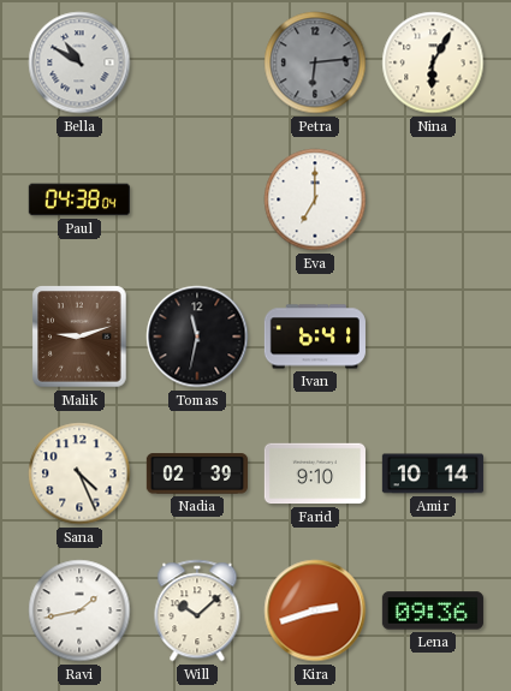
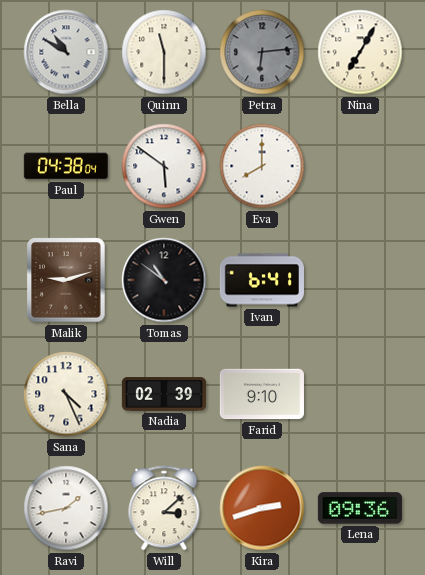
Quinn: none -> 11:30 (164, 52)
Nina: 6:05 -> 7:05 (360, 52)
Gwen: none -> 5:51 (164, 166)
Eva: 7:00 -> 8:00 (262, 166)
Tomas: 11:32 -> 10:51 (164, 280)
Amir: 10:14 -> none (433, 473)
Will: 10:08 -> 3:08 (164, 508)
